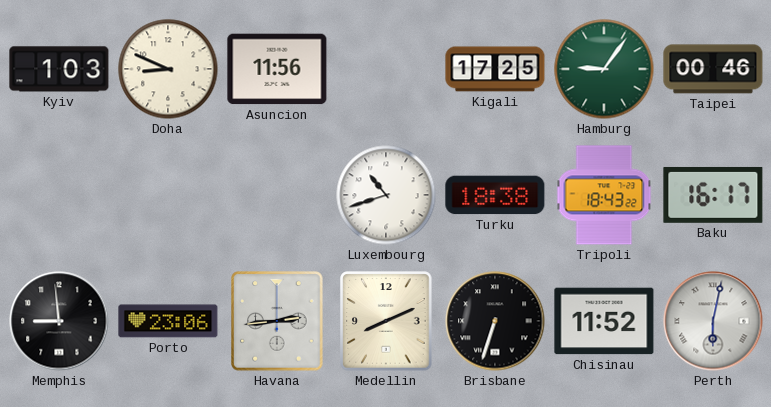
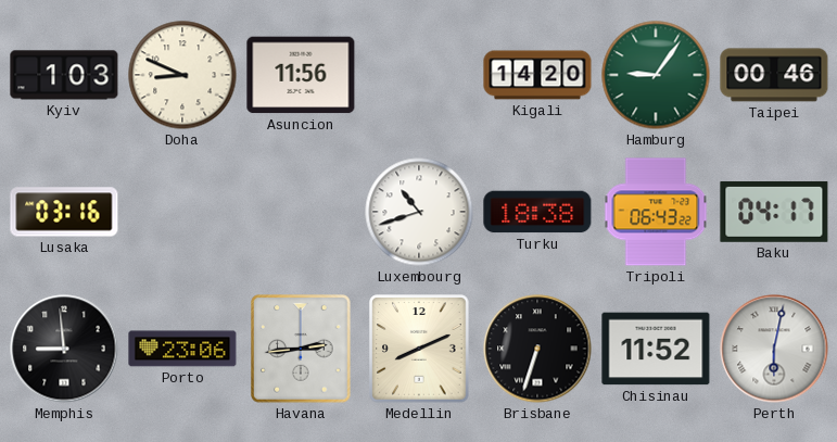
Kigali: 17:25 -> 14:20 (537, 75)
Lusaka: none -> 03:16 (64, 212)
Tripoli: 18:43 -> 06:43 (656, 212)
Baku: 16:17 -> 04:17 (774, 212)
